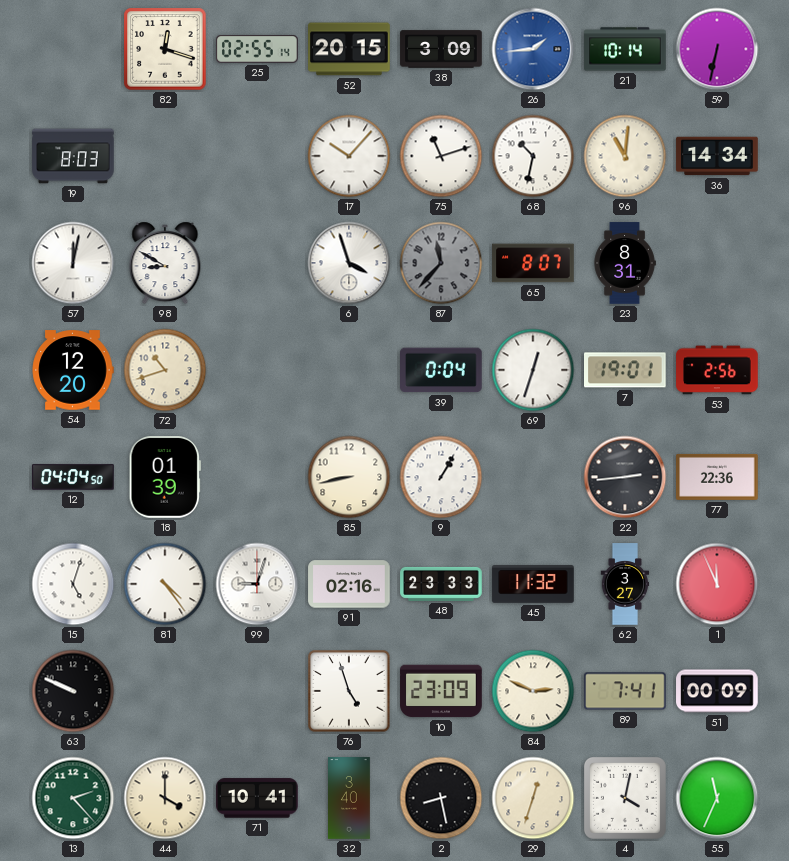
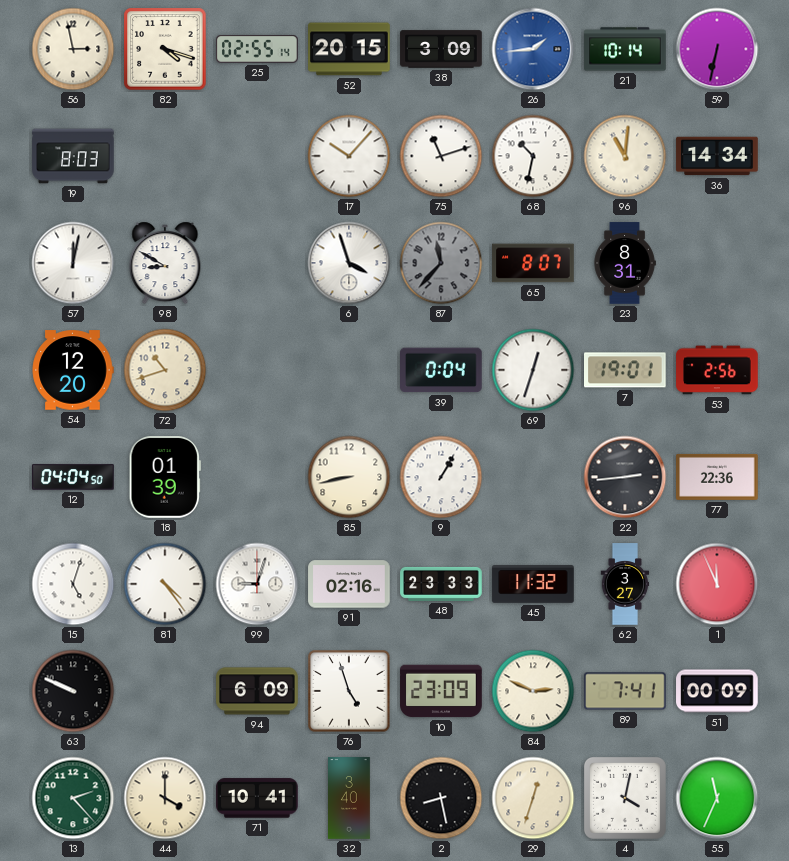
56: none -> 2:58 (73, 49)
82: 12:18 -> 4:18 (165, 49)
94: none -> 6:09 (257, 691)
